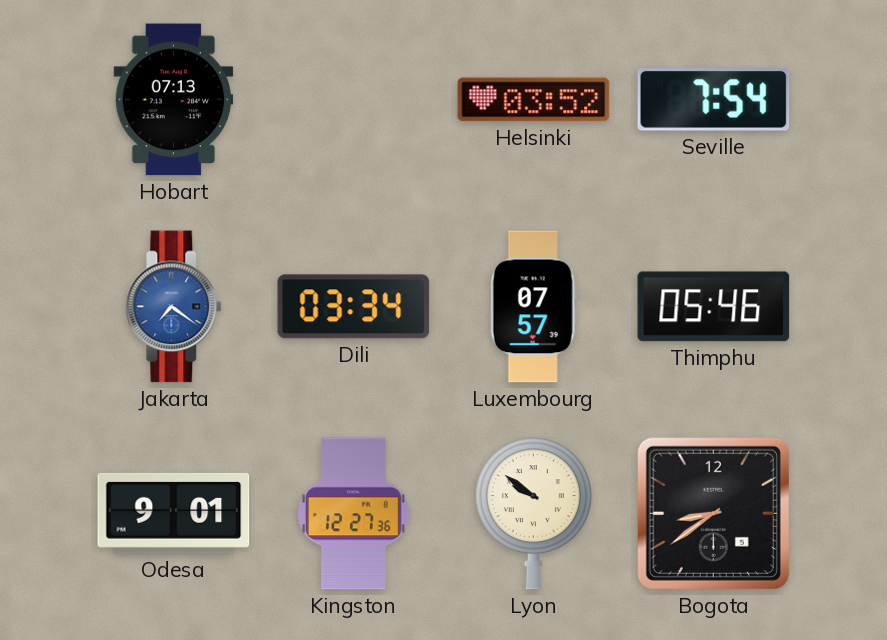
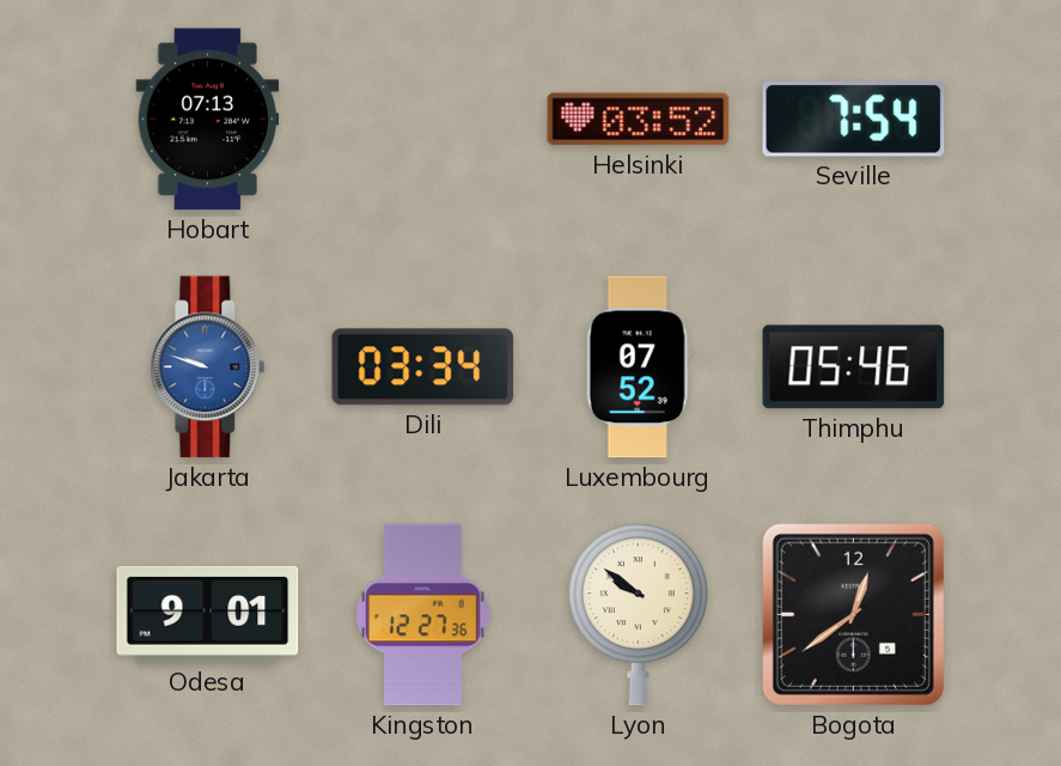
Jakarta: 7:21 -> 9:48 (208, 367)
Luxembourg: 07:57 -> 07:52 (638, 367)
Bogota: 8:39 -> 12:39 (853, 614)
